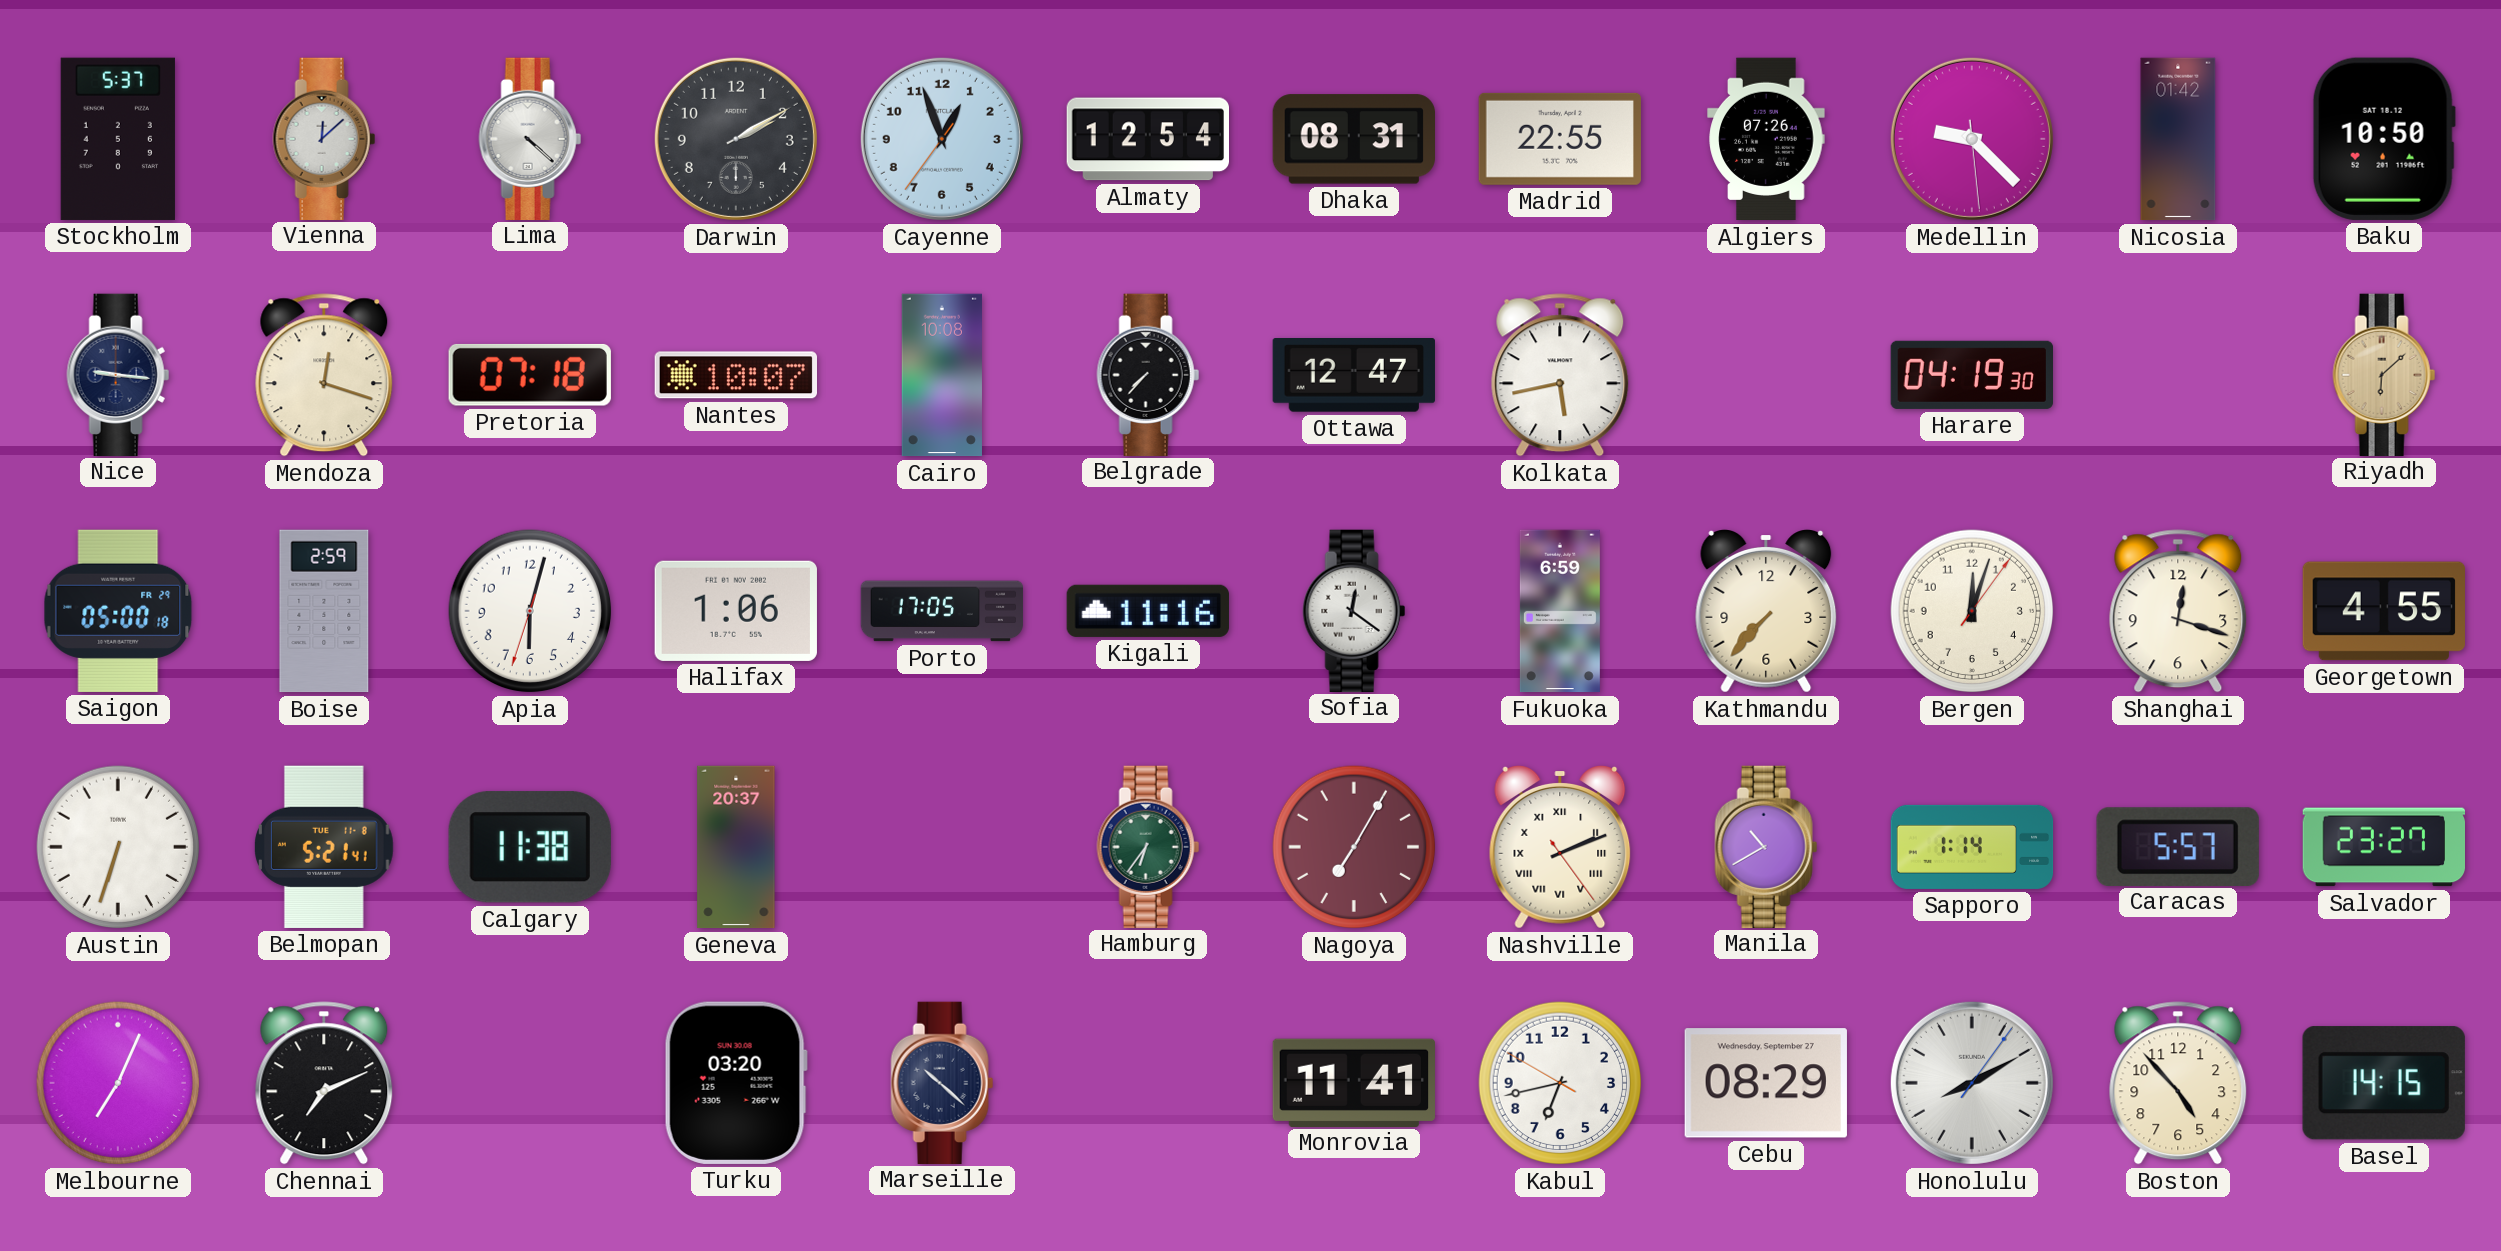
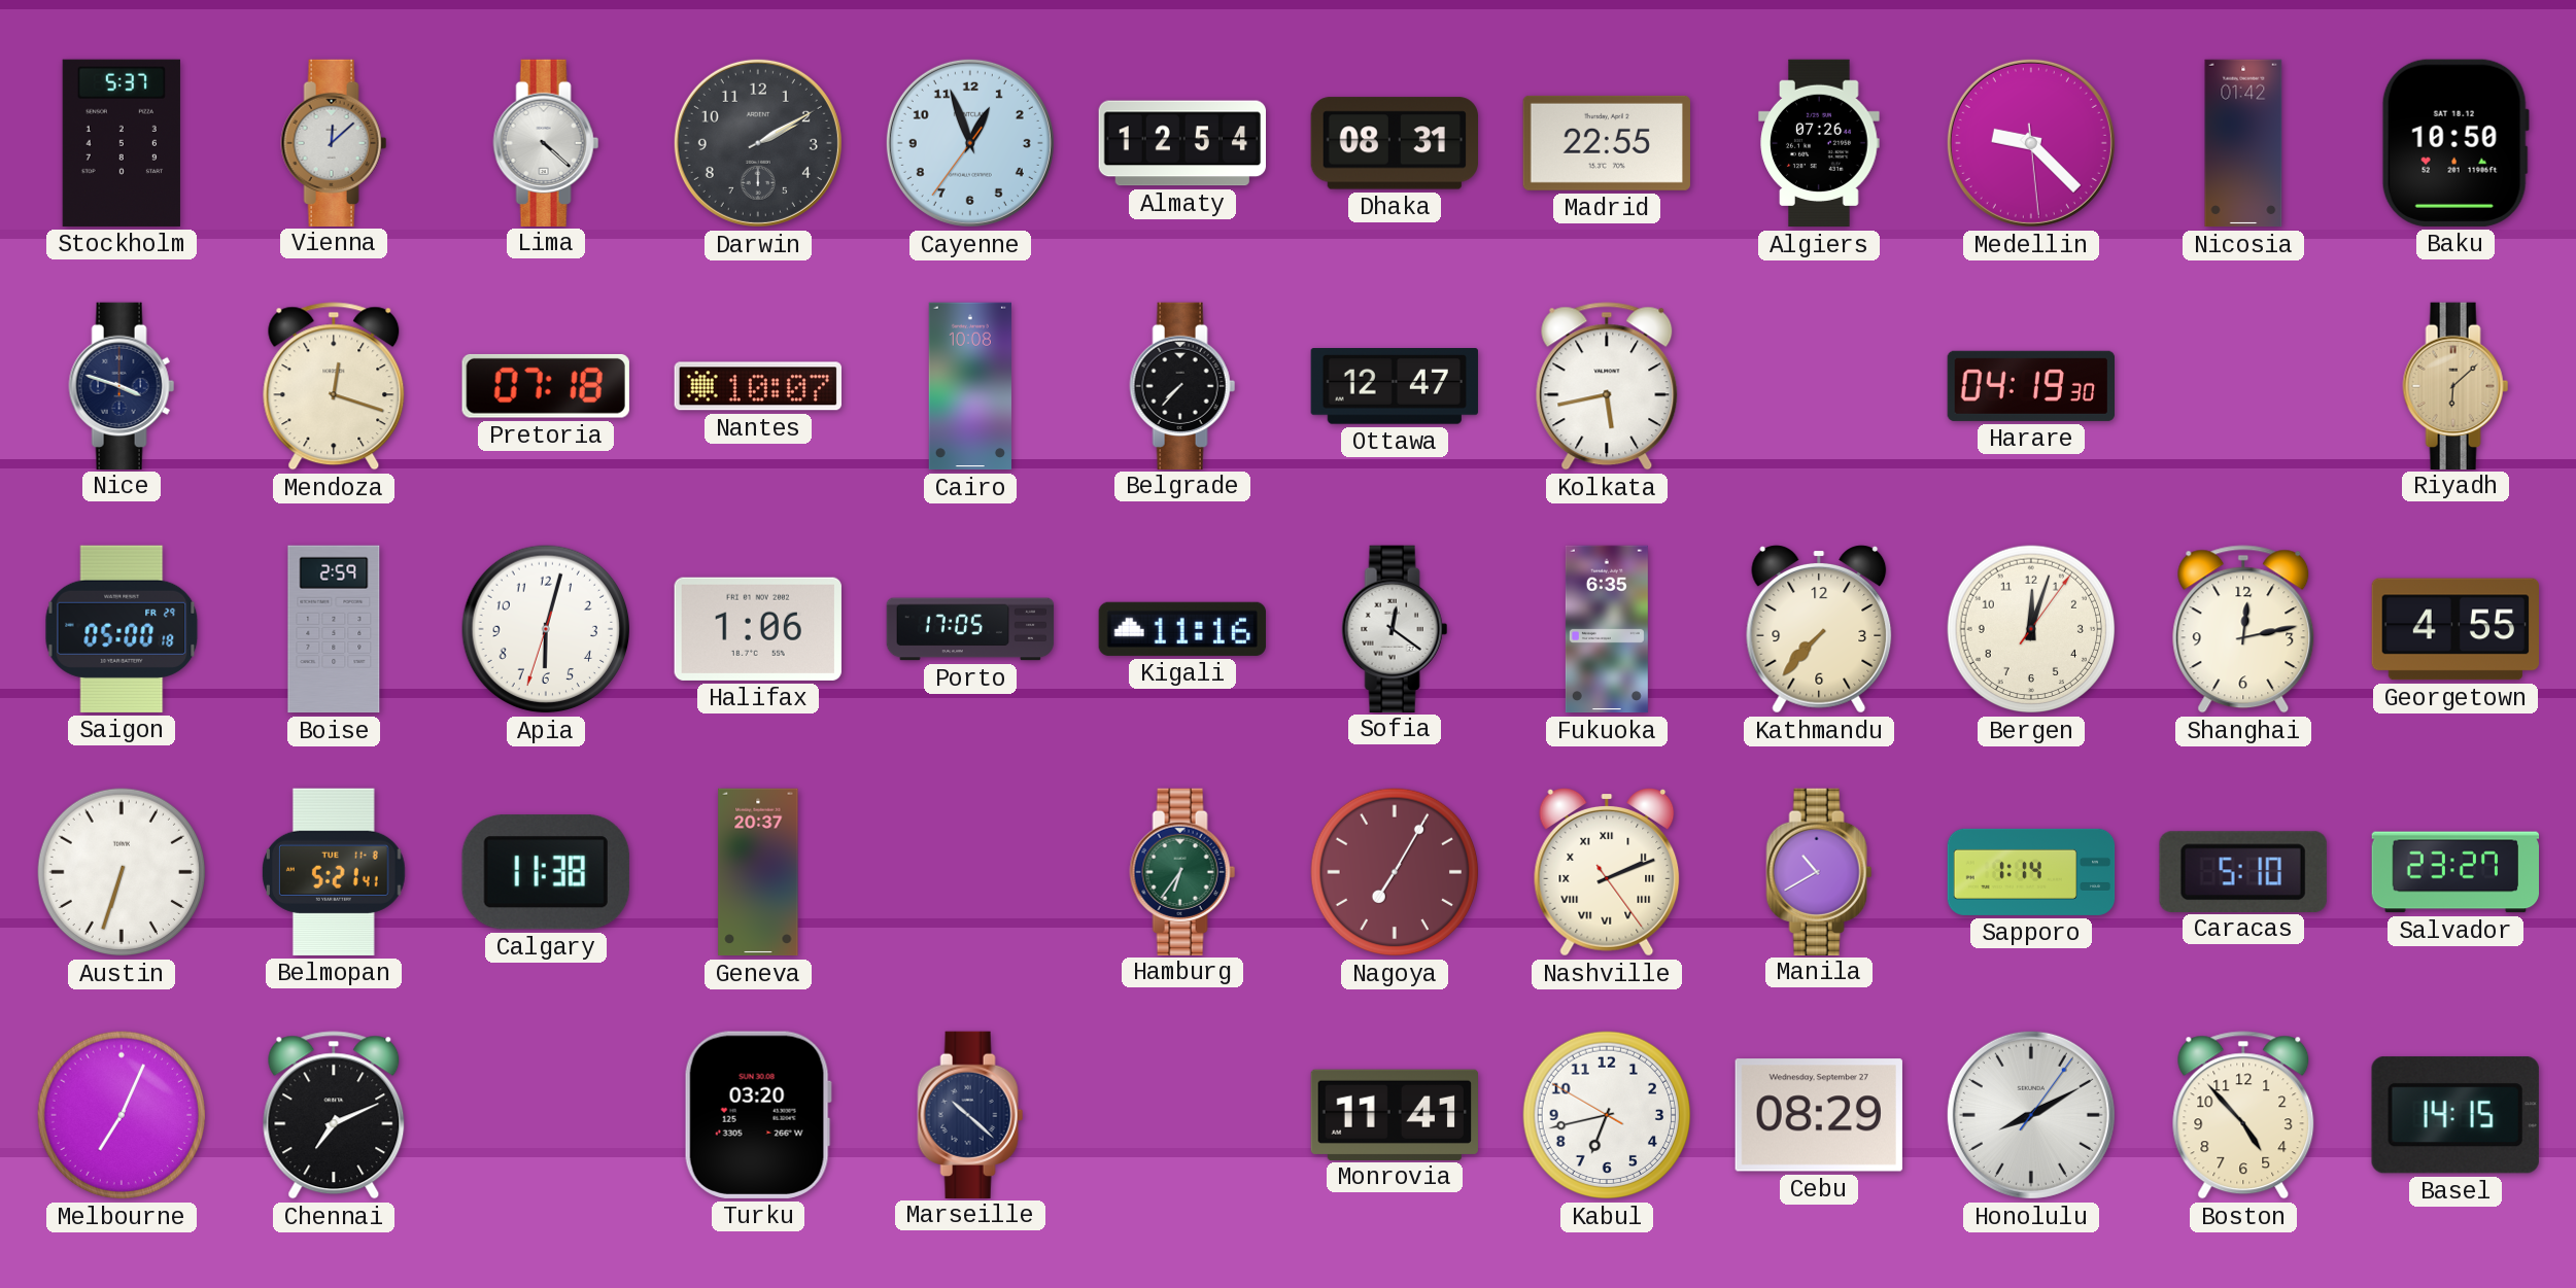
Nice: 9:16 -> 3:48 (122, 385)
Fukuoka: 6:59 -> 6:35 (1607, 629)
Shanghai: 12:18 -> 12:13 (2243, 629)
Caracas: 5:57 -> 5:10 (2243, 871)
